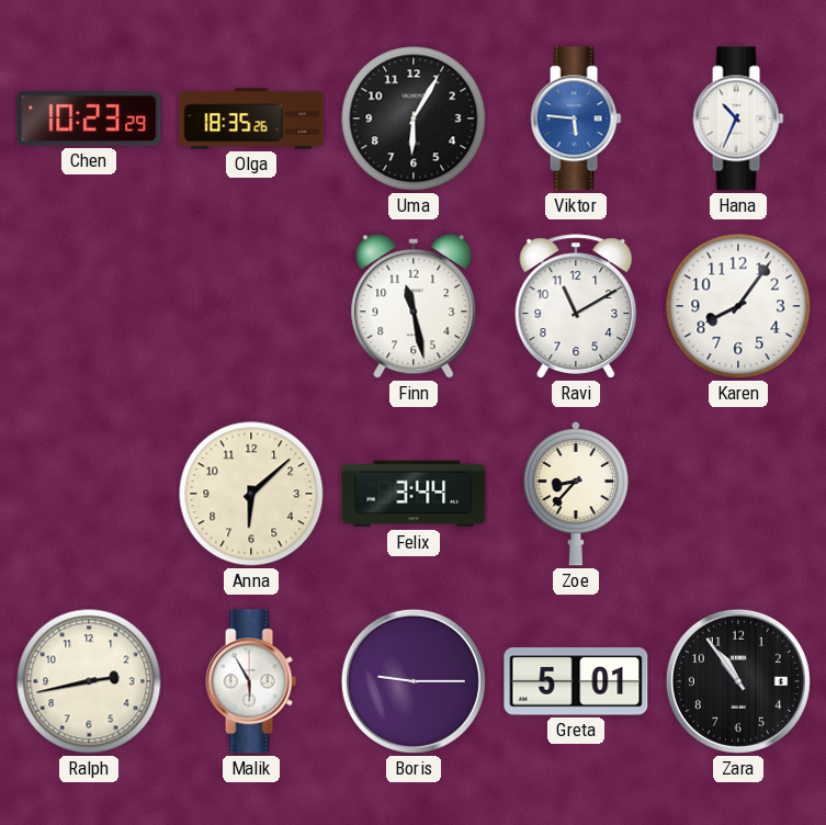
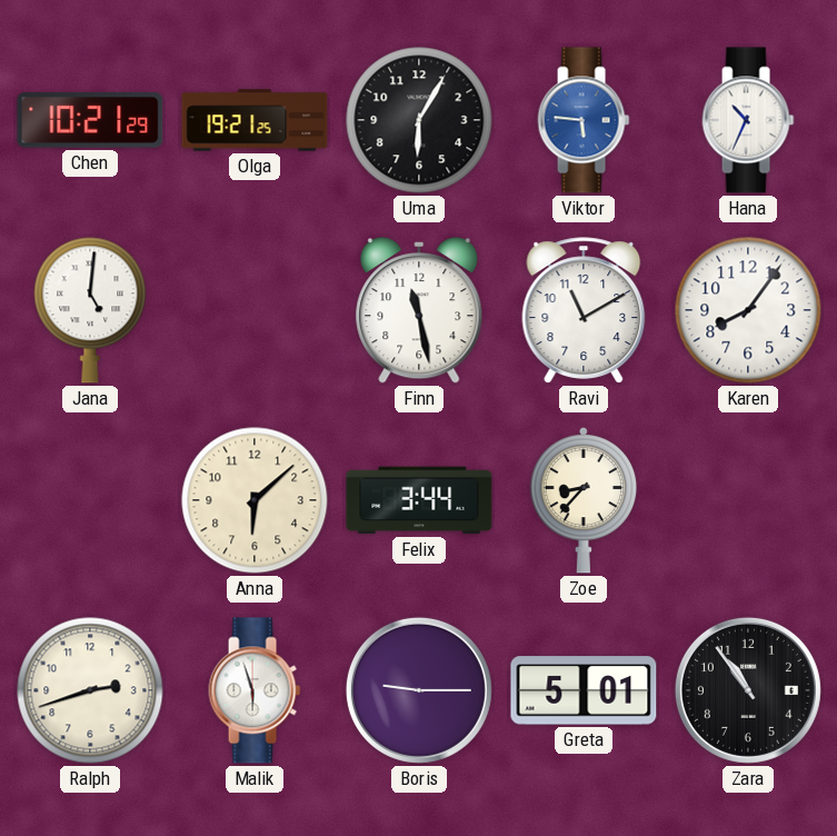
Chen: 10:23 -> 10:21 (90, 120)
Olga: 18:35 -> 19:21 (255, 120)
Jana: none -> 5:01 (90, 310)
Ralph: 2:43 -> 2:42 (90, 690)
Malik: 5:55 -> 5:57 (255, 690)
